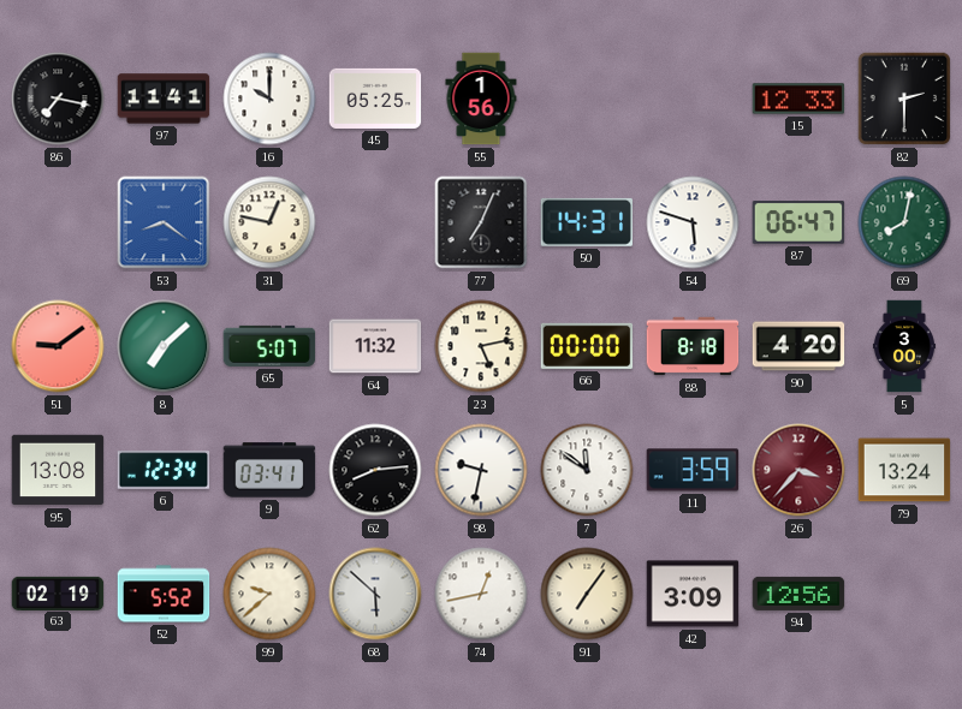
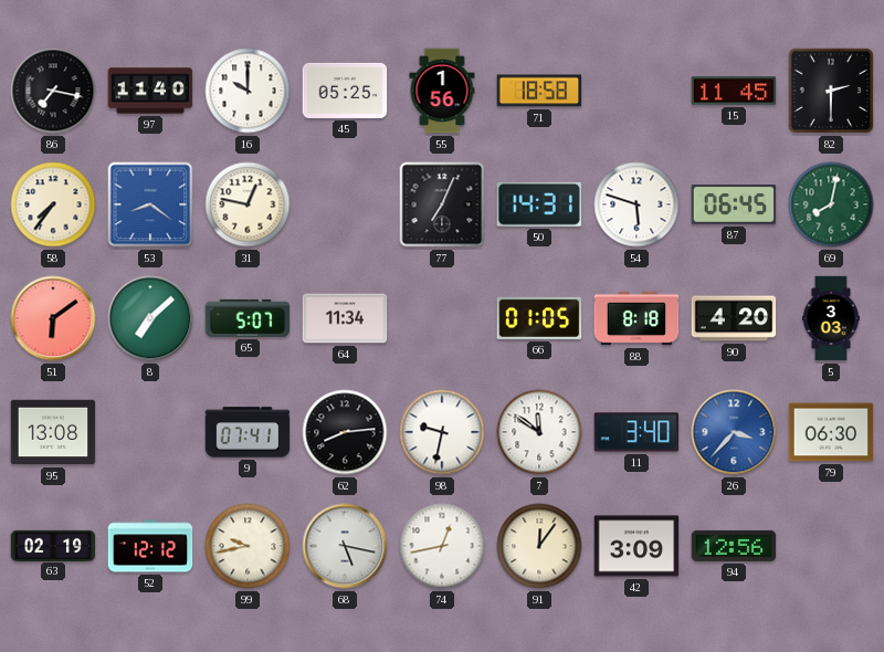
97: 11:41 -> 11:40 (150, 91)
71: none -> 18:58 (539, 91)
15: 12:33 -> 11:45 (734, 91)
58: none -> 7:36 (53, 204)
87: 06:47 -> 06:45 (734, 204)
51: 9:09 -> 6:09 (53, 318)
64: 11:32 -> 11:34 (345, 318)
23: 5:13 -> none (481, 346)
66: 00:00 -> 01:05 (539, 318)
5: 3:00 -> 3:03 (831, 318)
6: 12:34 -> none (164, 470)
9: 03:41 -> 07:41 (248, 432)
11: 3:59 -> 3:40 (636, 432)
26 dial: burgundy -> blue (734, 432)
79: 13:24 -> 06:30 (831, 432)
52: 5:52 -> 12:12 (150, 546)
99: 9:38 -> 9:43 (248, 546)
68: 5:52 -> 5:17 (345, 546)
91: 7:06 -> 12:06 (539, 546)
